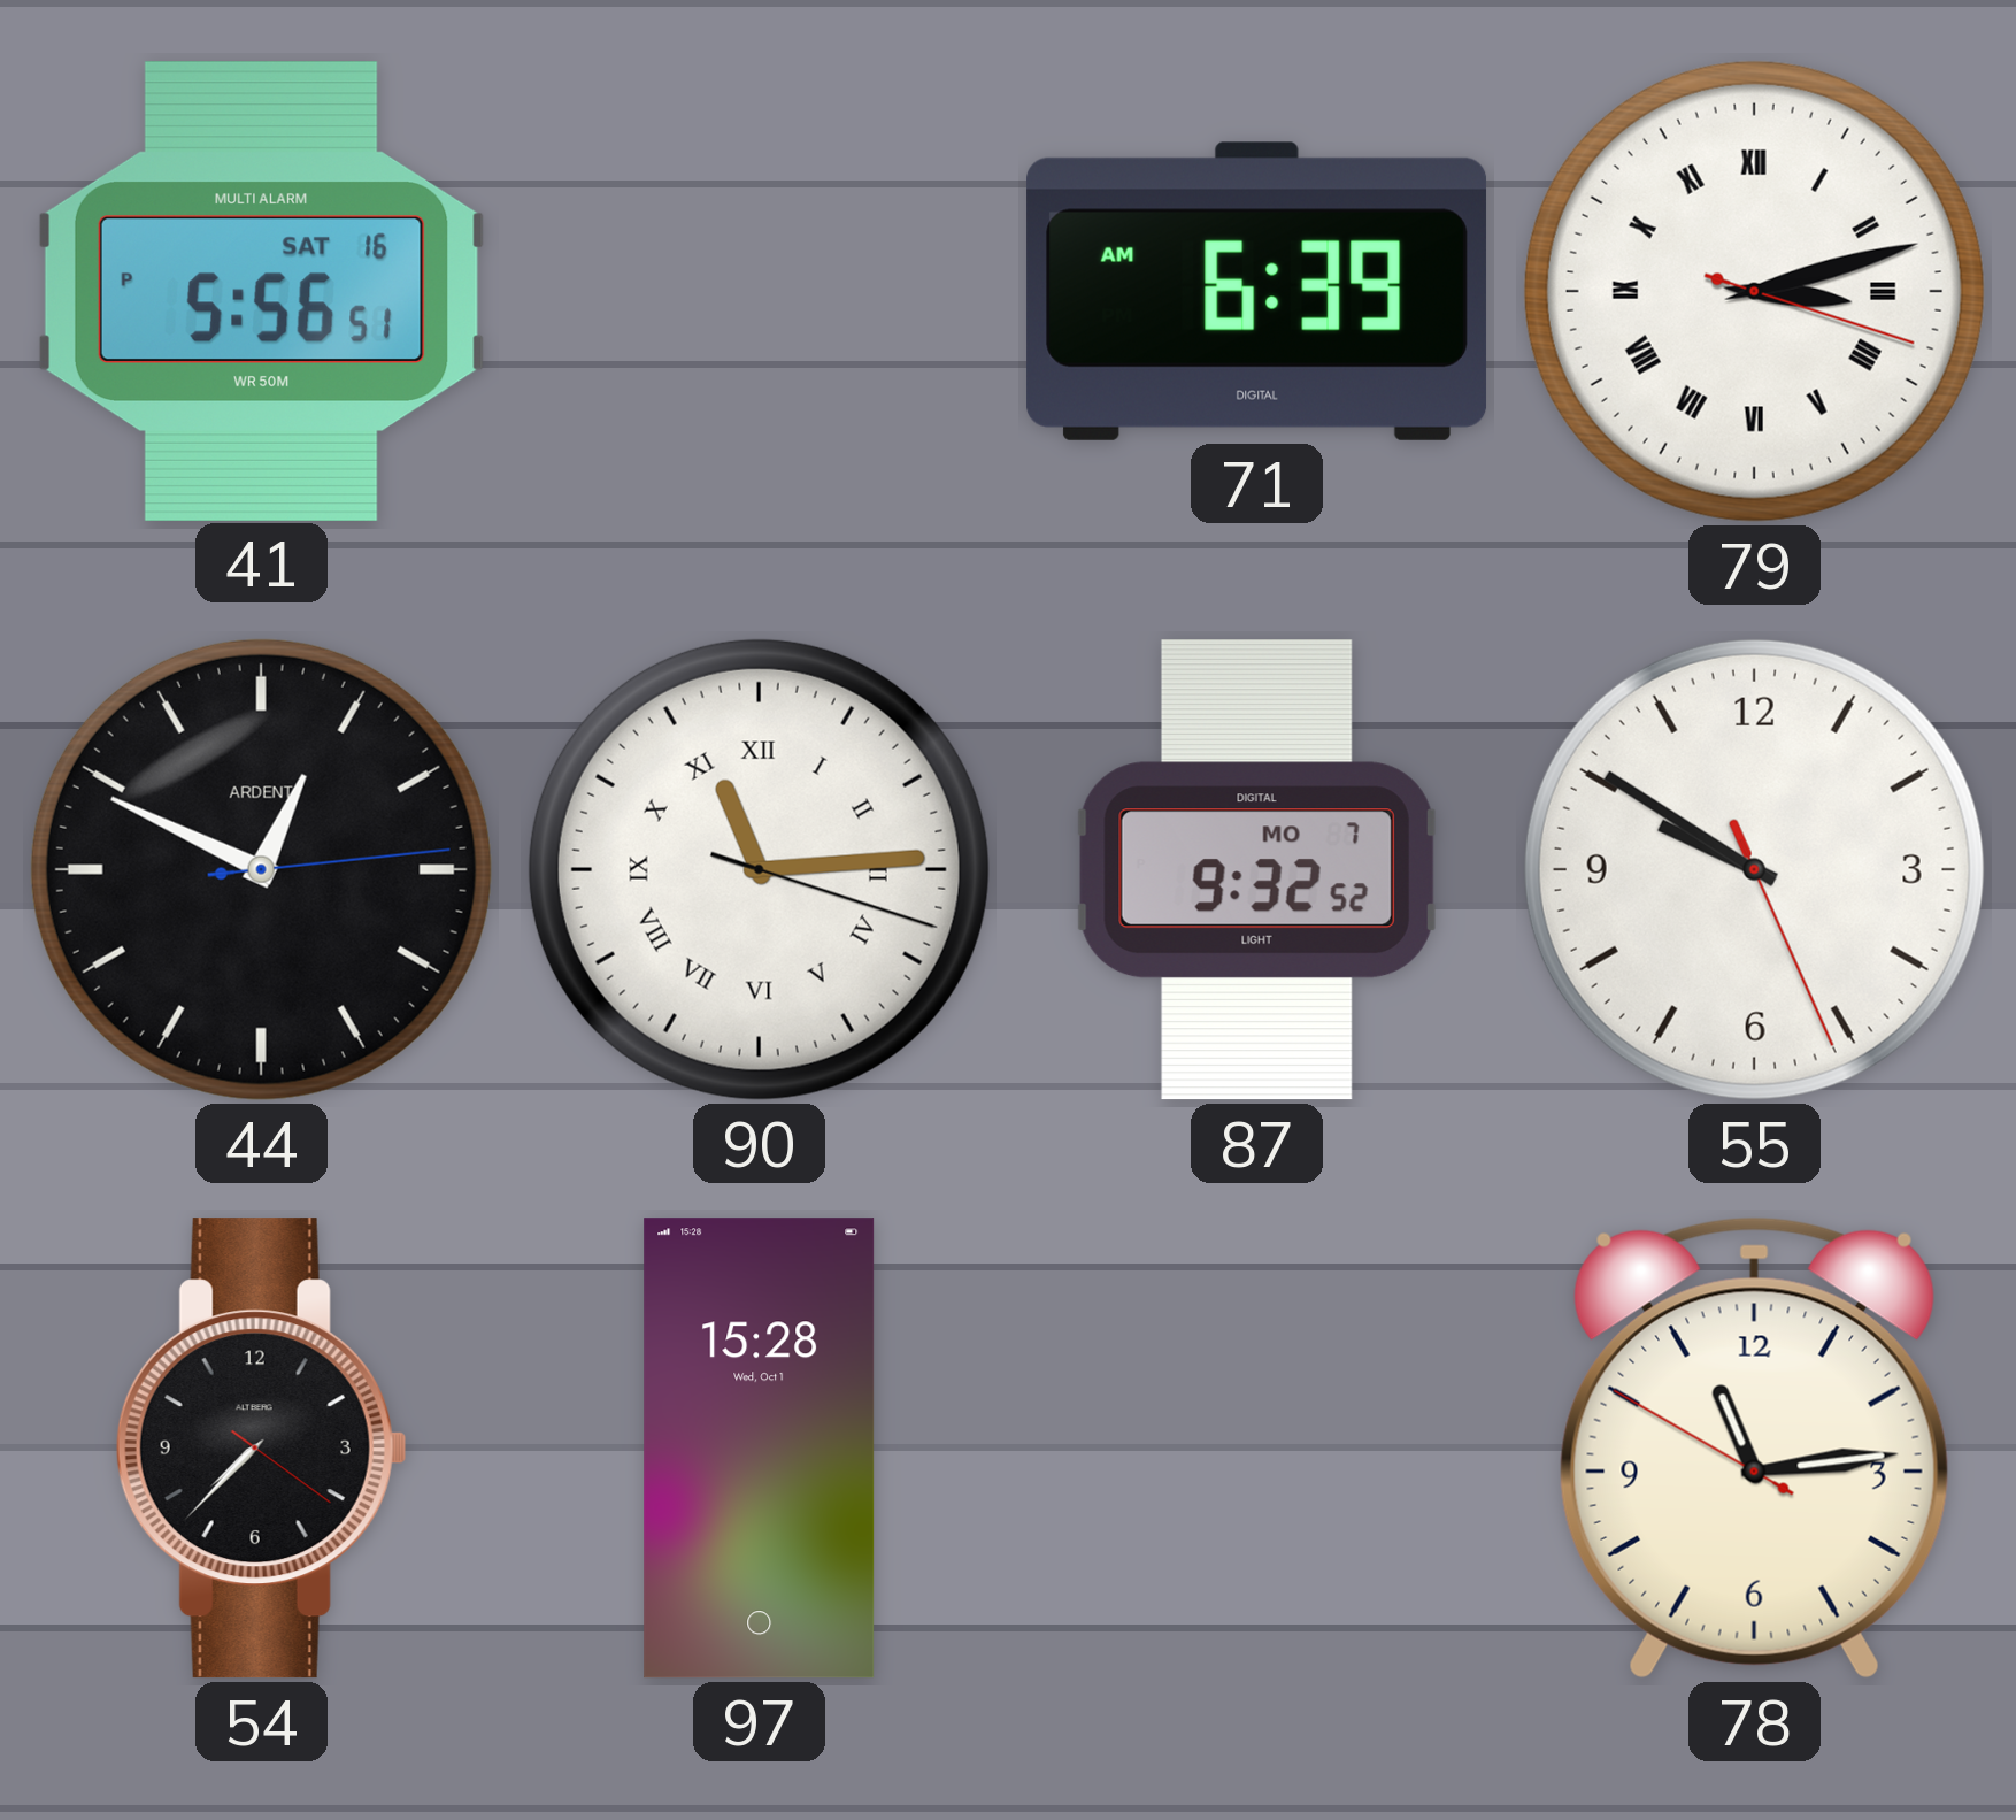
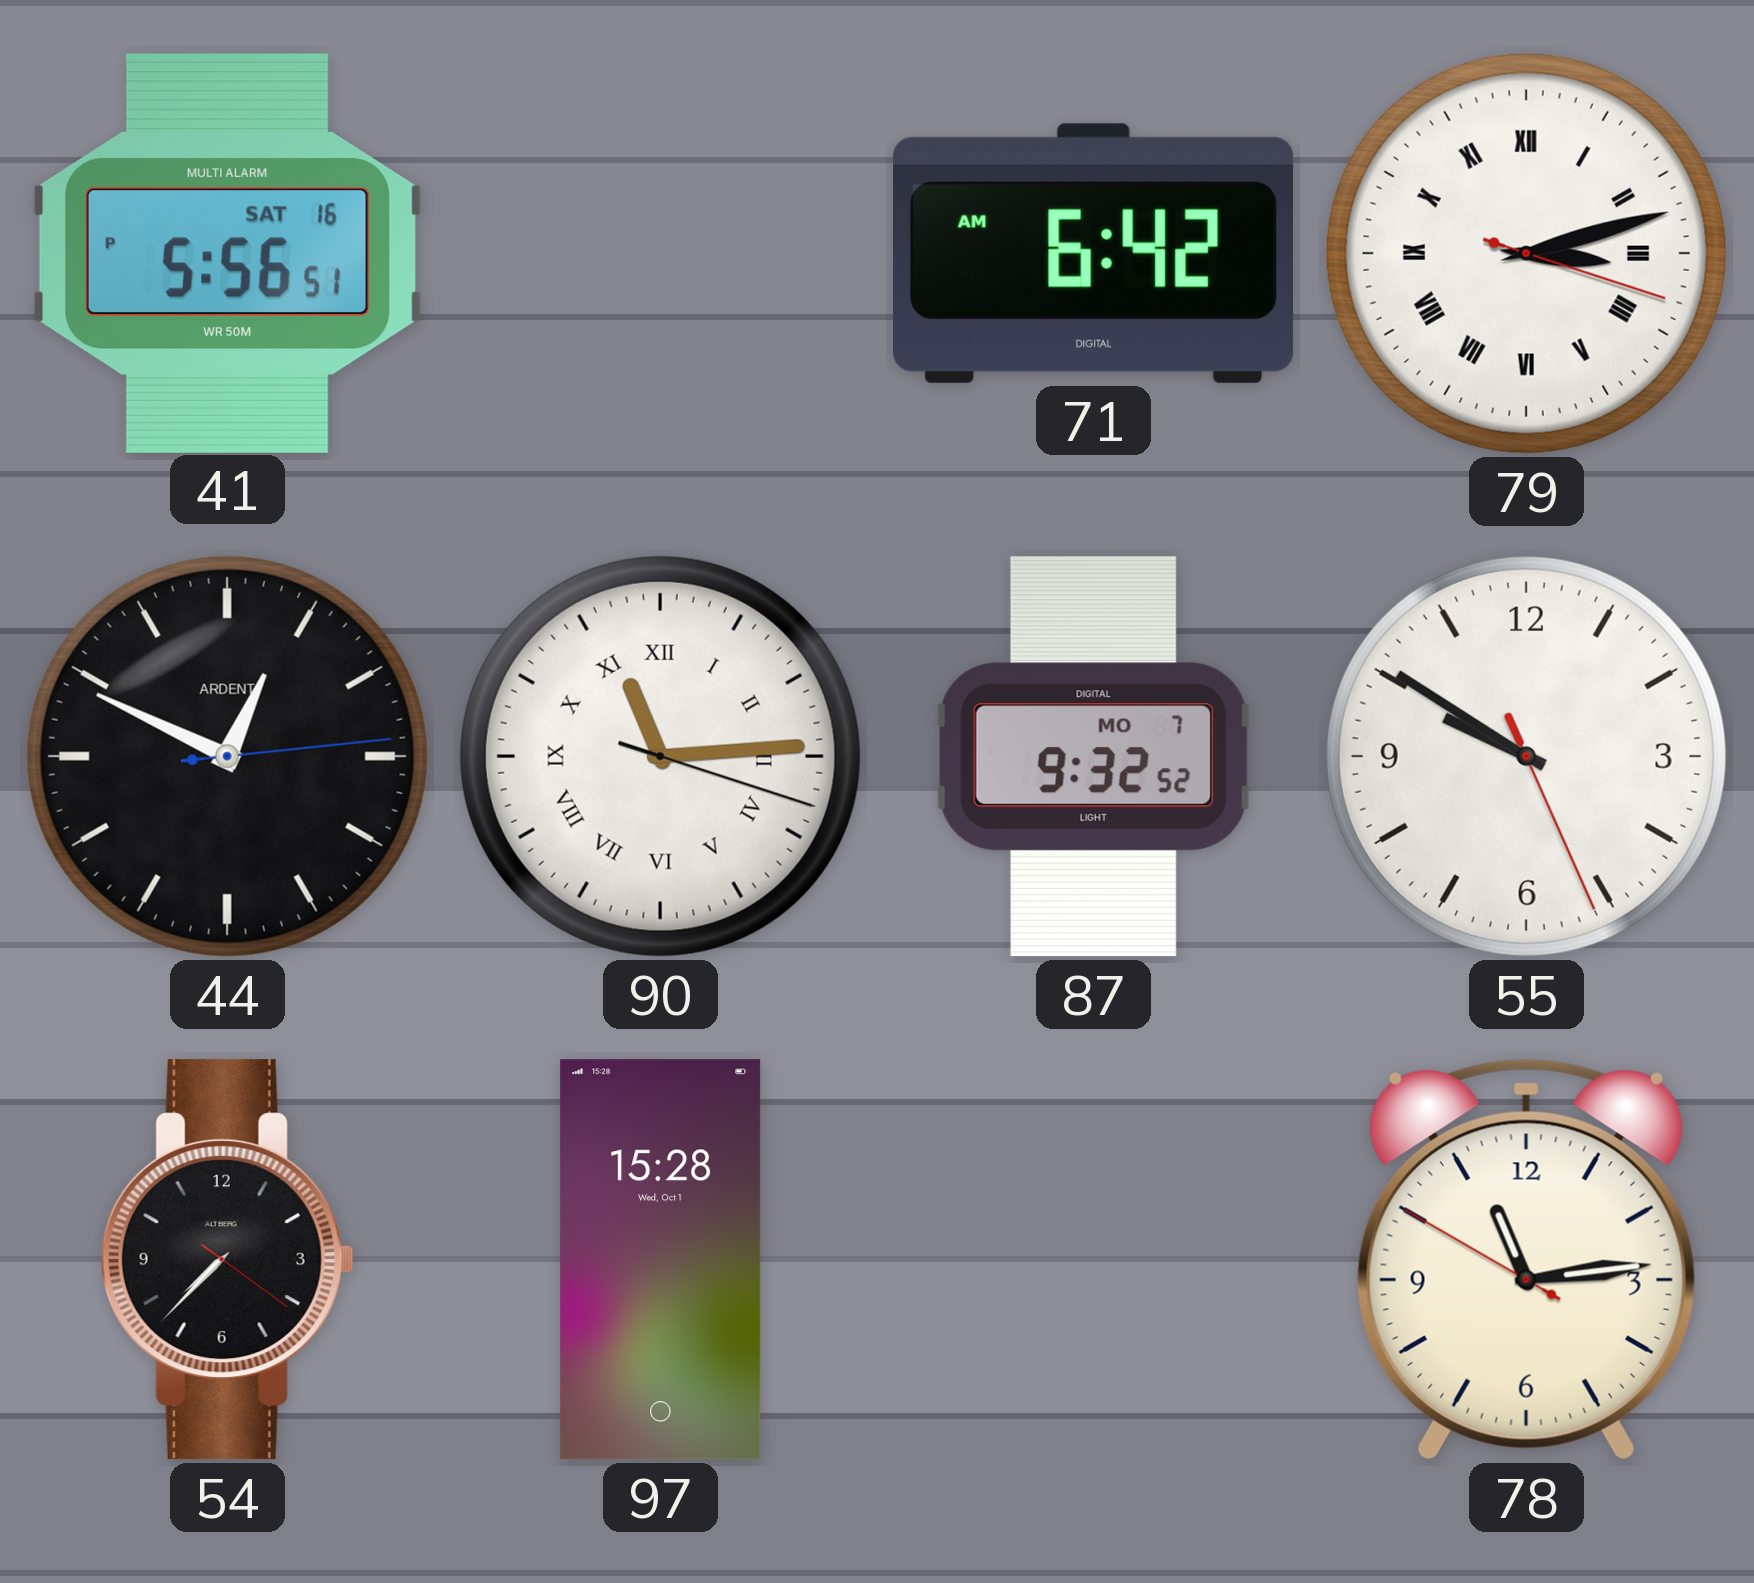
71: 6:39 -> 6:42 (1094, 253)
